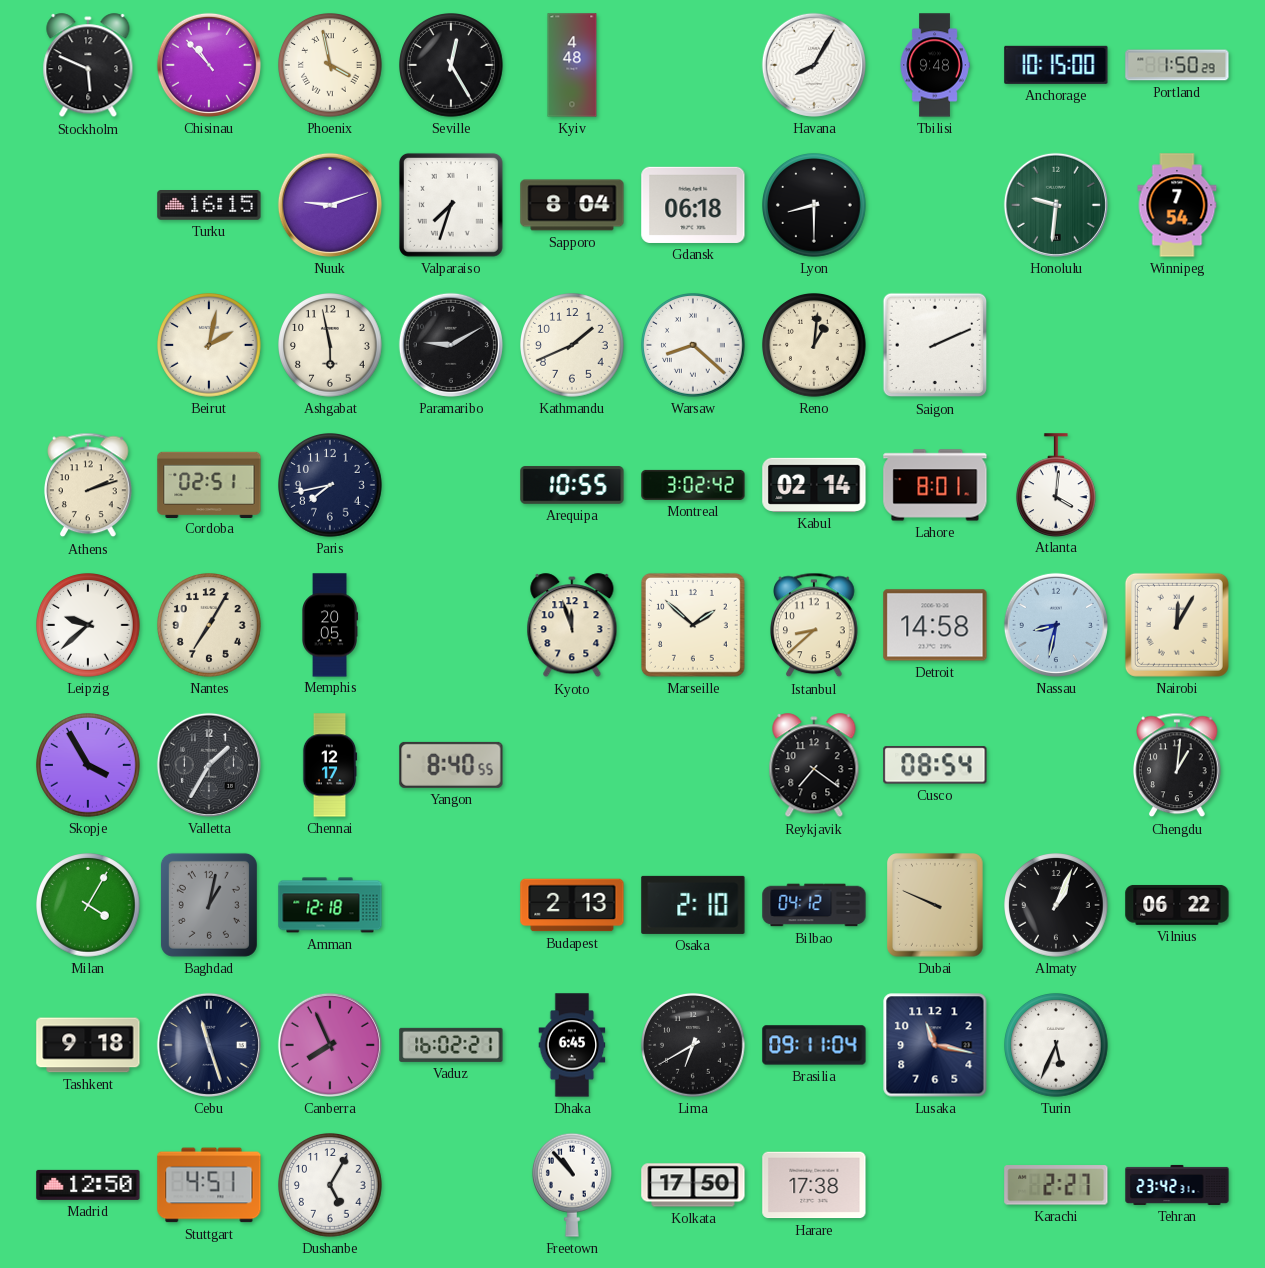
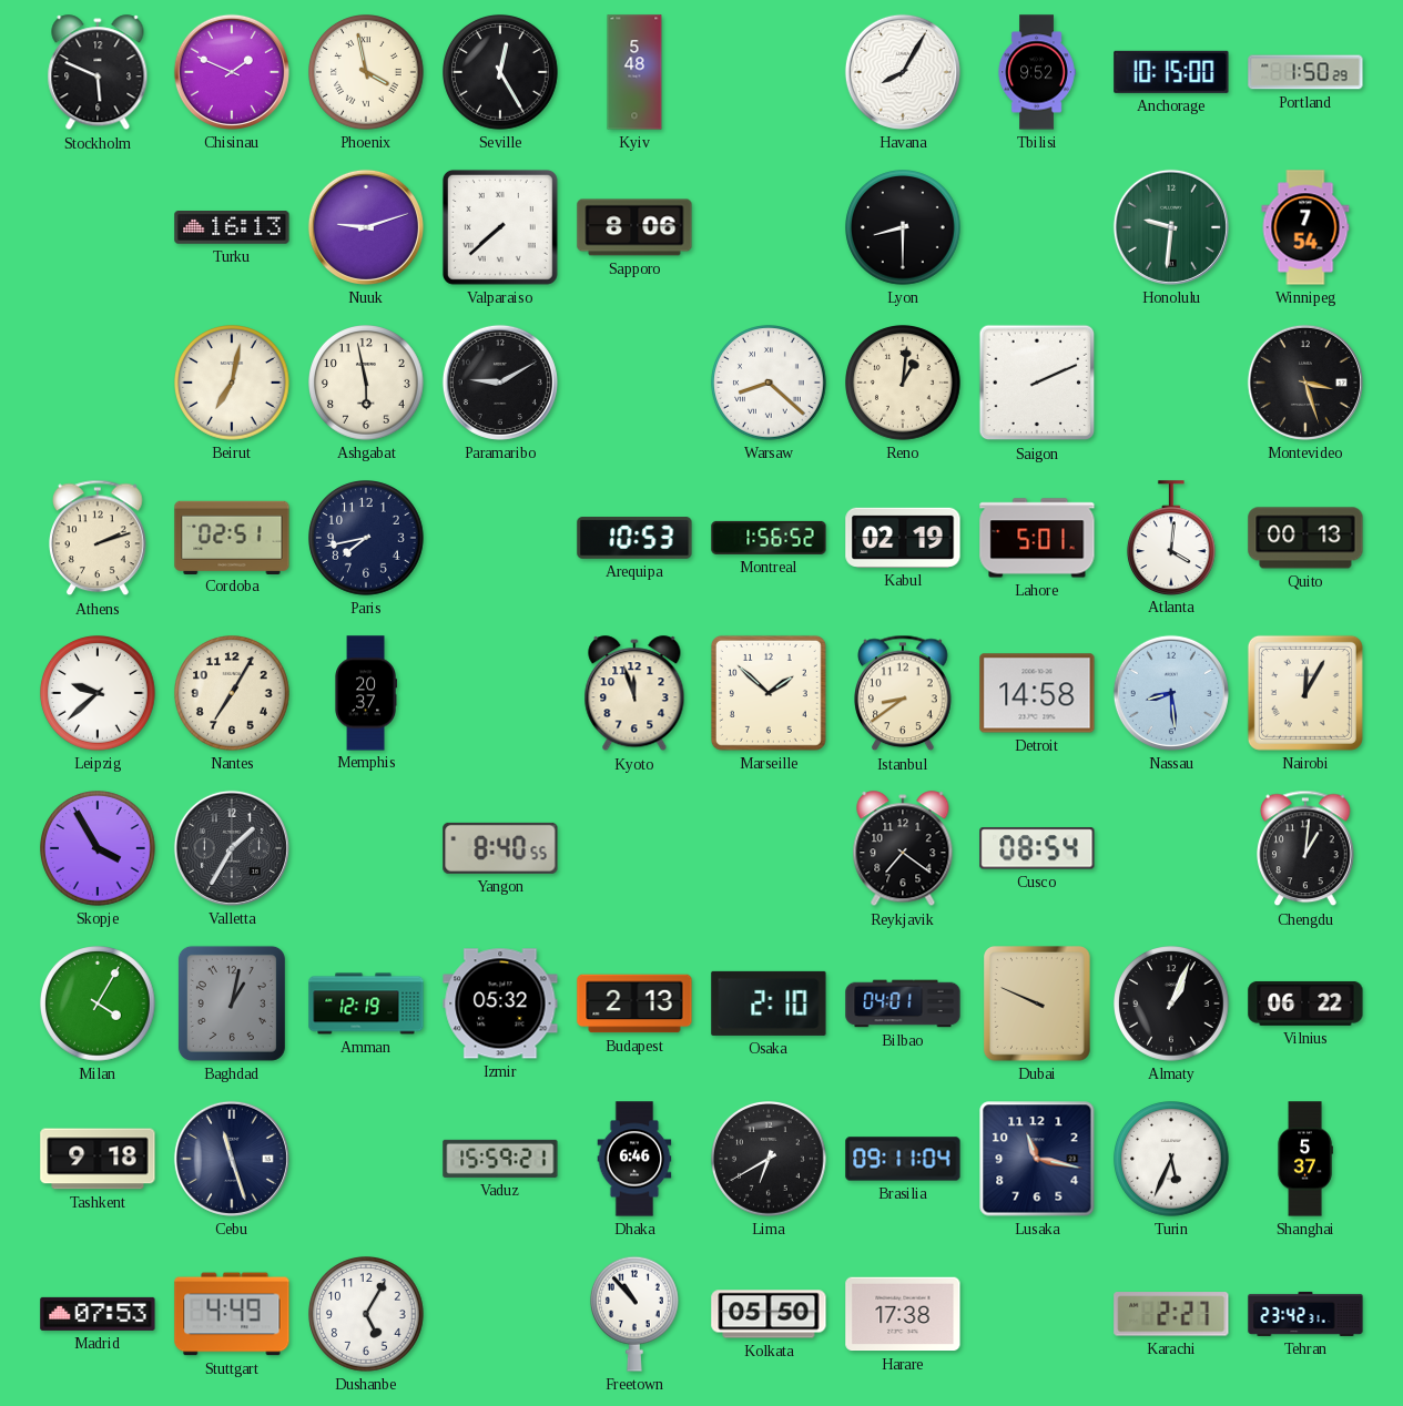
Chisinau: 10:53 -> 1:49 (232, 72)
Kyiv: 4:48 -> 5:48 (634, 72)
Tbilisi: 9:48 -> 9:52 (1037, 72)
Turku: 16:15 -> 16:13 (232, 228)
Valparaiso: 7:33 -> 7:38 (500, 227)
Sapporo: 8:04 -> 8:06 (634, 227)
Gdansk: 06:18 -> none (693, 205)
Beirut: 2:02 -> 7:02 (233, 384)
Kathmandu: 1:41 -> none (573, 346)
Montevideo: none -> 3:27 (1305, 383)
Arequipa: 10:55 -> 10:53 (634, 538)
Montreal: 3:02 -> 1:56 (769, 538)
Kabul: 02:14 -> 02:19 (903, 538)
Lahore: 8:01 -> 5:01 (1037, 538)
Quito: none -> 00:13 (1305, 538)
Memphis: 20:05 -> 20:37 (366, 693)
Istanbul: 8:38 -> 8:39 (904, 693)
Nassau: 8:32 -> 8:29 (1171, 693)
Chennai: 12:17 -> none (330, 765)
Amman: 12:18 -> 12:19 (366, 1003)
Izmir: none -> 05:32 (500, 1003)
Bilbao: 04:12 -> 04:01 (903, 1003)
Canberra: 7:56 -> none (330, 1045)
Vaduz: 16:02 -> 15:59 (500, 1159)
Dhaka: 6:45 -> 6:46 (634, 1159)
Shanghai: none -> 5:37 (1305, 1159)
Madrid: 12:50 -> 07:53 (98, 1314)
Stuttgart: 4:51 -> 4:49 (232, 1314)
Kolkata: 17:50 -> 05:50 (769, 1314)
